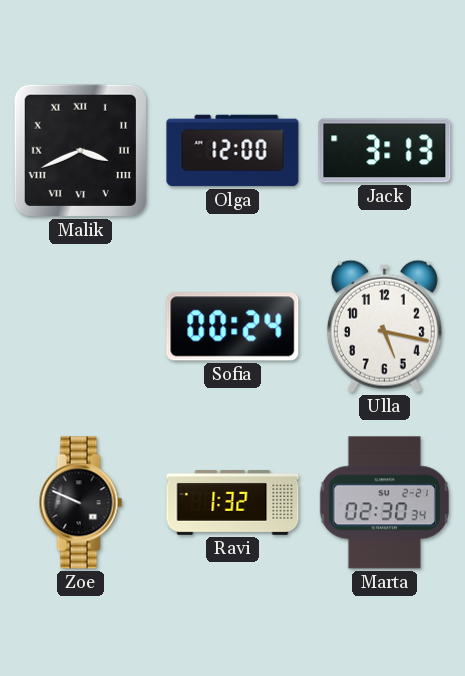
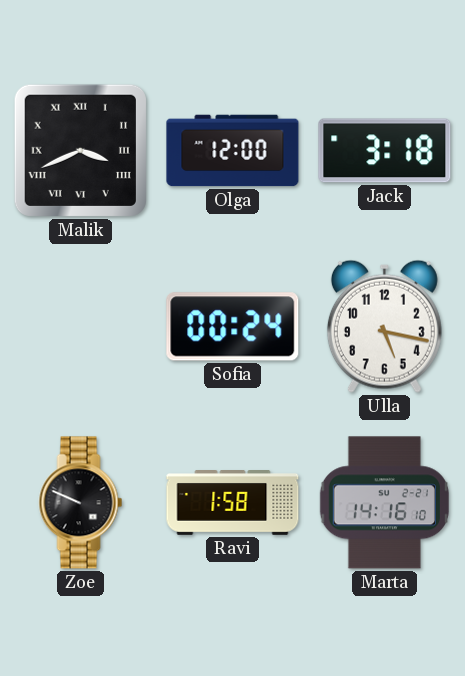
Jack: 3:13 -> 3:18 (385, 151)
Ravi: 1:32 -> 1:58 (233, 503)
Marta: 02:30 -> 14:16 (384, 503)
